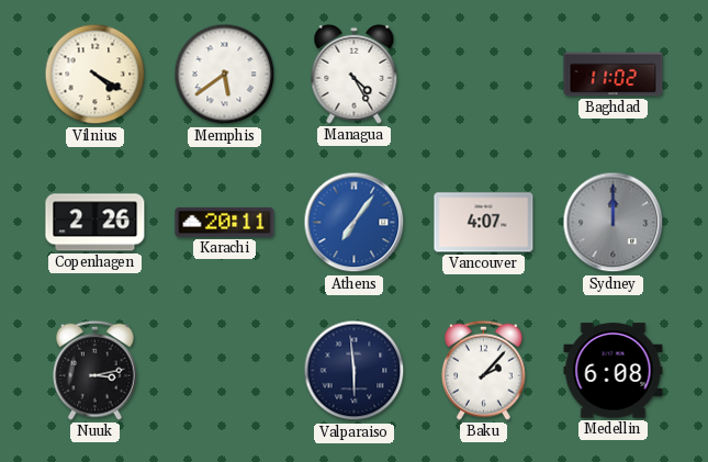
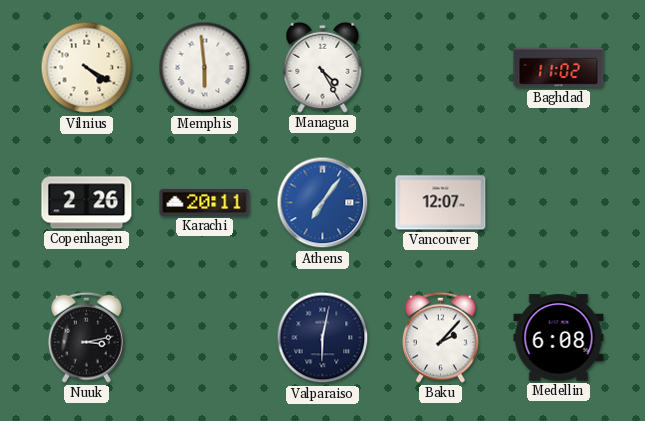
Memphis: 5:39 -> 5:59 (205, 68)
Vancouver: 4:07 -> 12:07 (441, 203)
Sydney: 12:00 -> none (614, 223)
Valparaiso: 5:59 -> 6:02 (323, 338)
